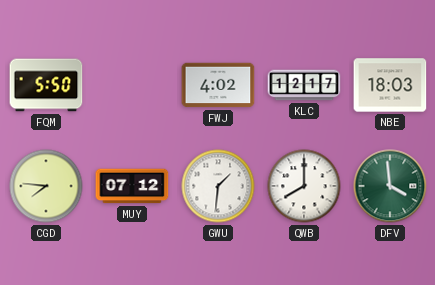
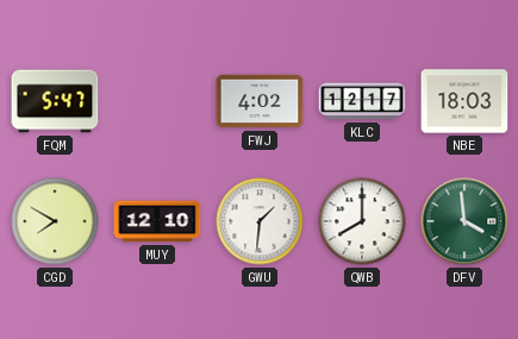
FQM: 5:50 -> 5:47 (55, 101)
CGD: 7:46 -> 7:50 (55, 221)
MUY: 07:12 -> 12:10 (157, 221)
